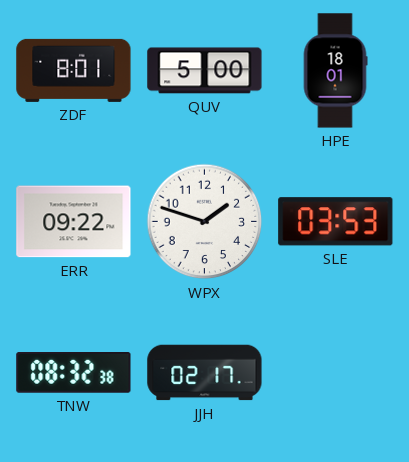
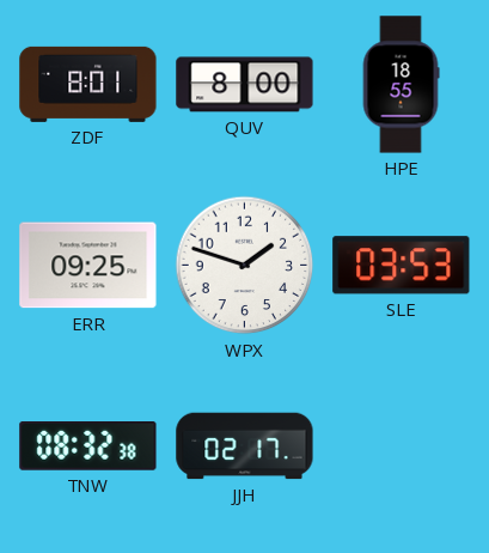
QUV: 5:00 -> 8:00 (245, 85)
HPE: 18:01 -> 18:55 (401, 85)
ERR: 09:22 -> 09:25 (88, 266)
